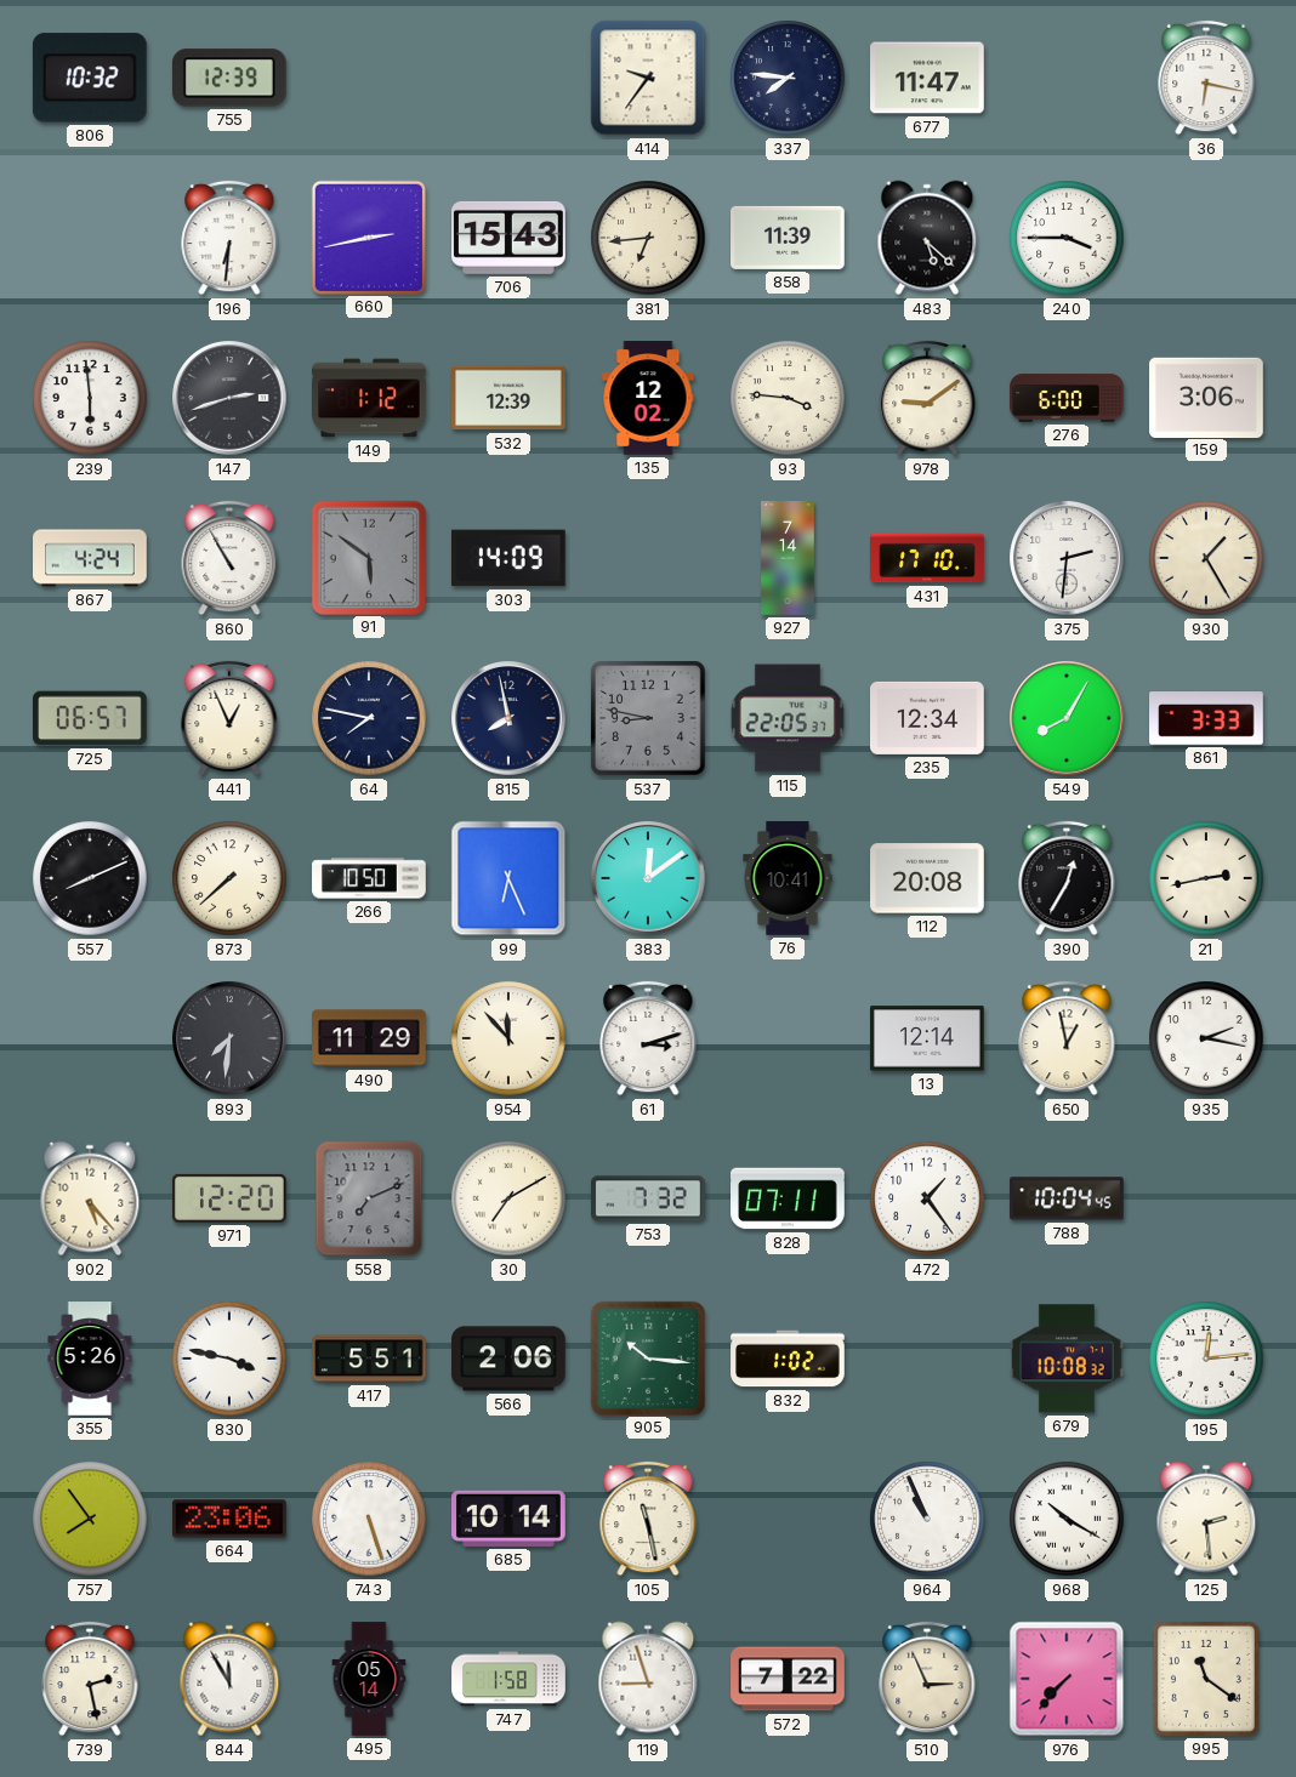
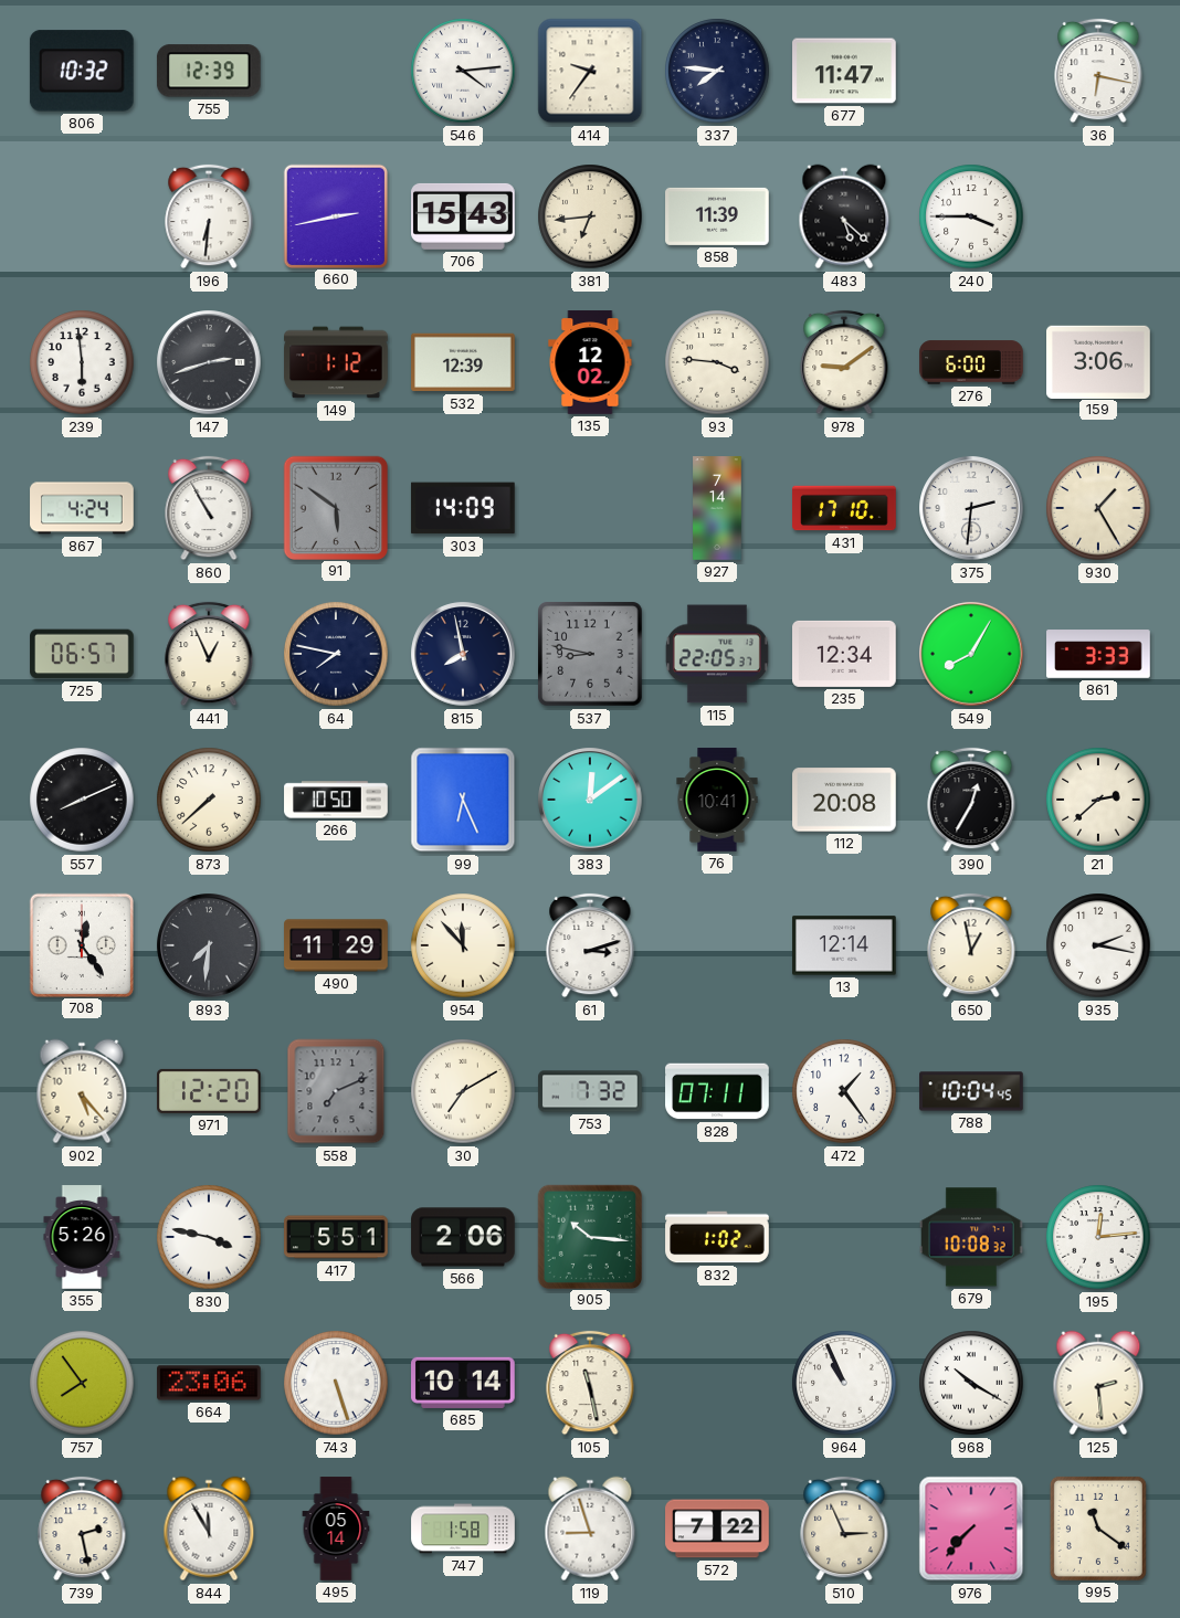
546: none -> 4:14 (463, 71)
21: 2:43 -> 2:38 (1098, 800)
708: none -> 12:24 (81, 944)
